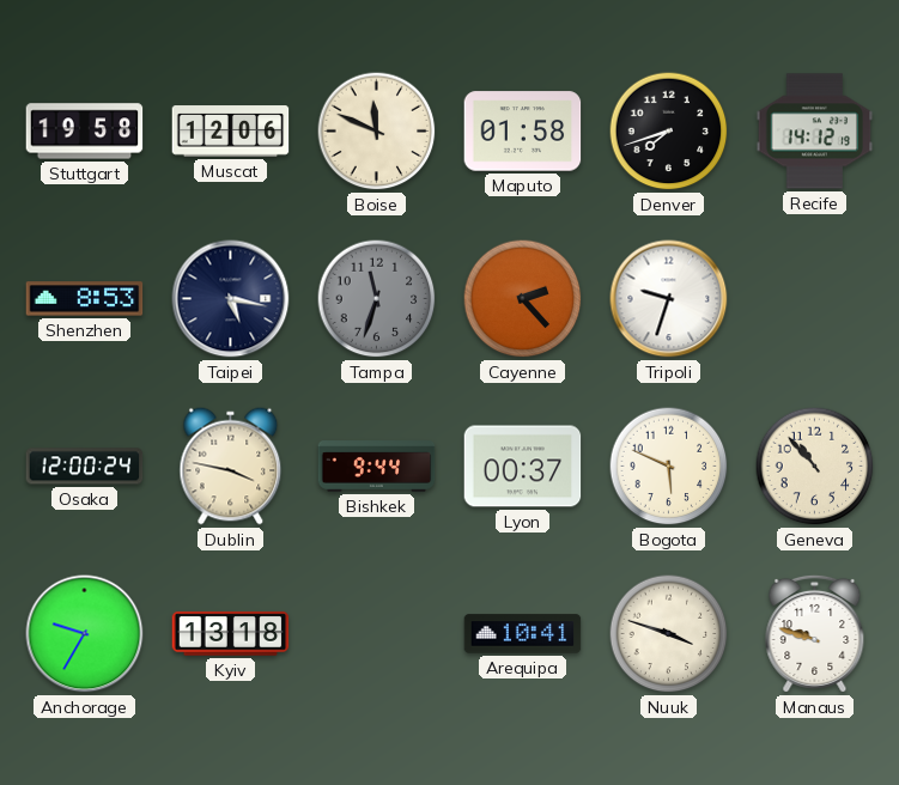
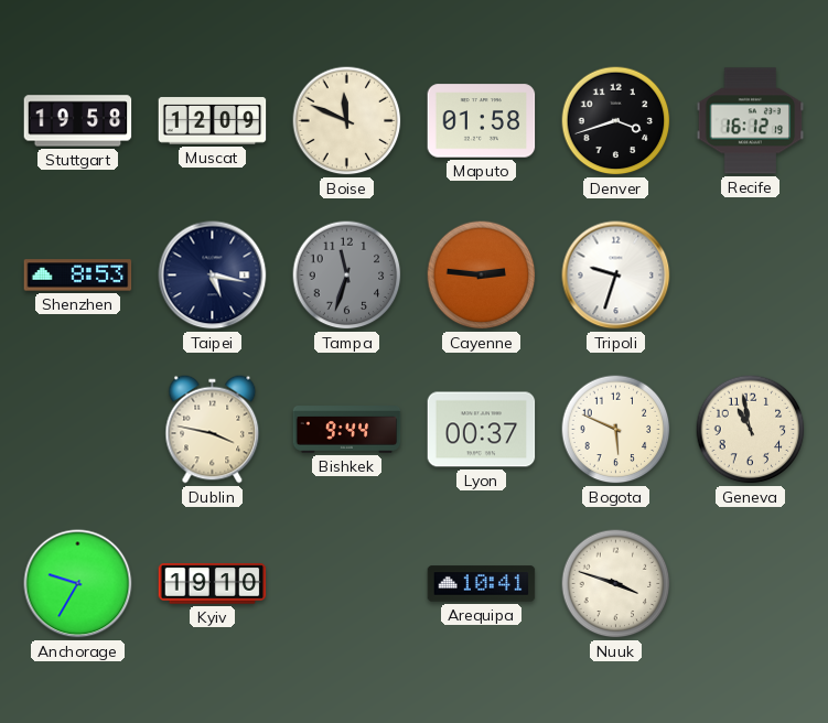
Muscat: 12:06 -> 12:09 (213, 121)
Denver: 7:42 -> 3:42 (616, 121)
Recife: 14:12 -> 16:12 (751, 121)
Cayenne: 2:23 -> 2:46 (482, 276)
Osaka: 12:00 -> none (85, 467)
Geneva: 10:53 -> 10:58 (751, 430)
Kyiv: 13:18 -> 19:10 (213, 584)
Manaus: 9:48 -> none (815, 633)
